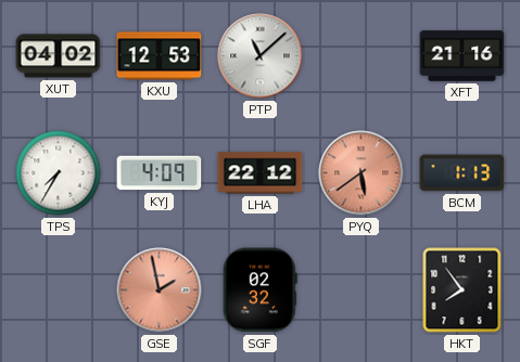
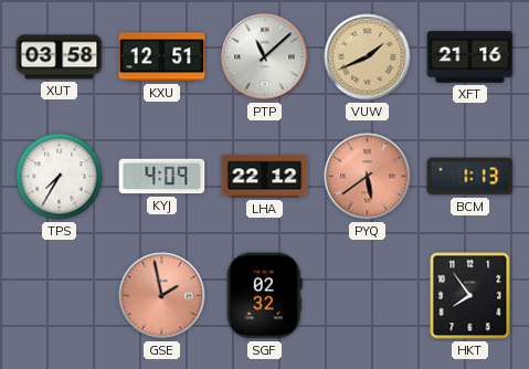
XUT: 04:02 -> 03:58 (60, 57)
KXU: 12:53 -> 12:51 (162, 57)
VUW: none -> 1:41 (368, 57)
